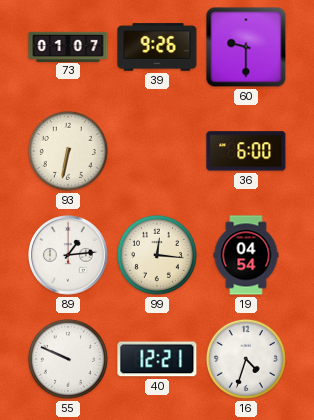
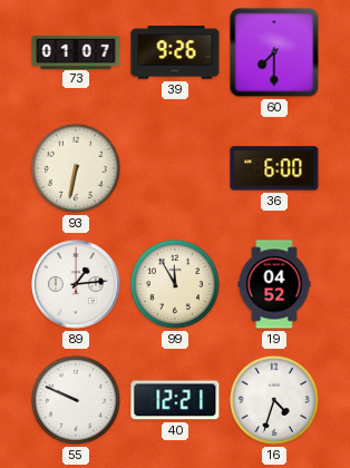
60: 9:30 -> 7:30 (274, 52)
99: 12:16 -> 11:55 (175, 284)
19: 04:54 -> 04:52 (274, 284)
